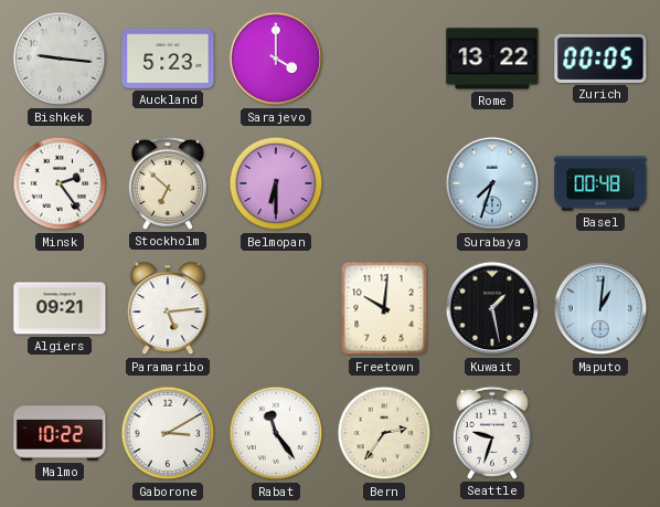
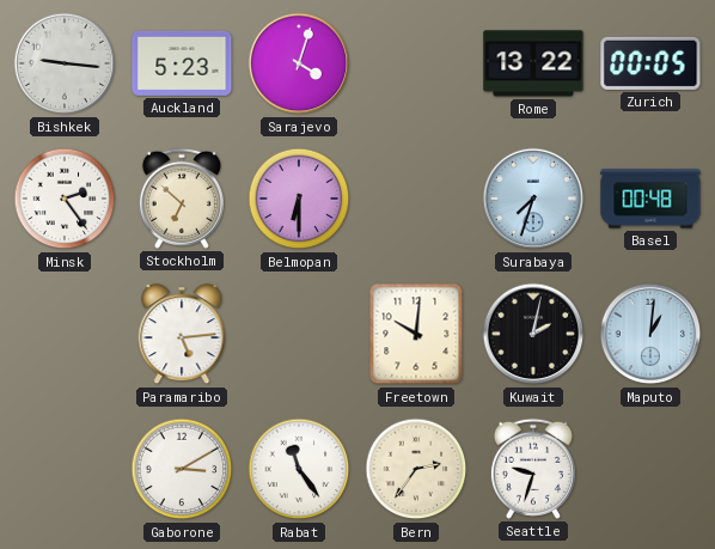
Sarajevo: 4:00 -> 4:03 (299, 63)
Algiers: 09:21 -> none (60, 308)
Kuwait: 1:28 -> 2:02 (533, 334)
Malmo: 10:22 -> none (60, 433)
